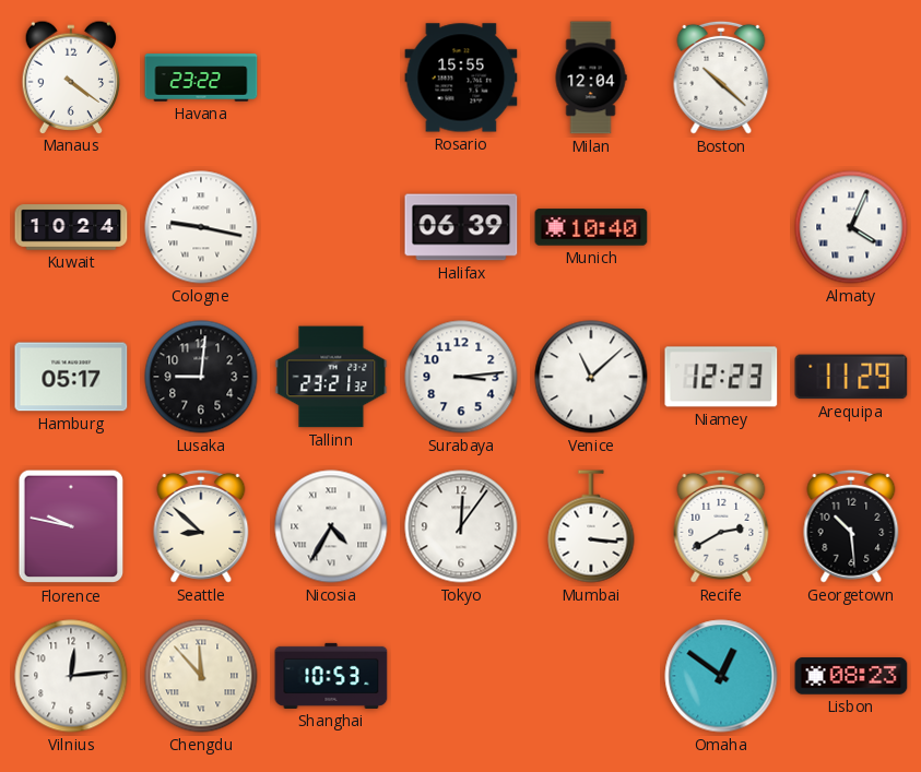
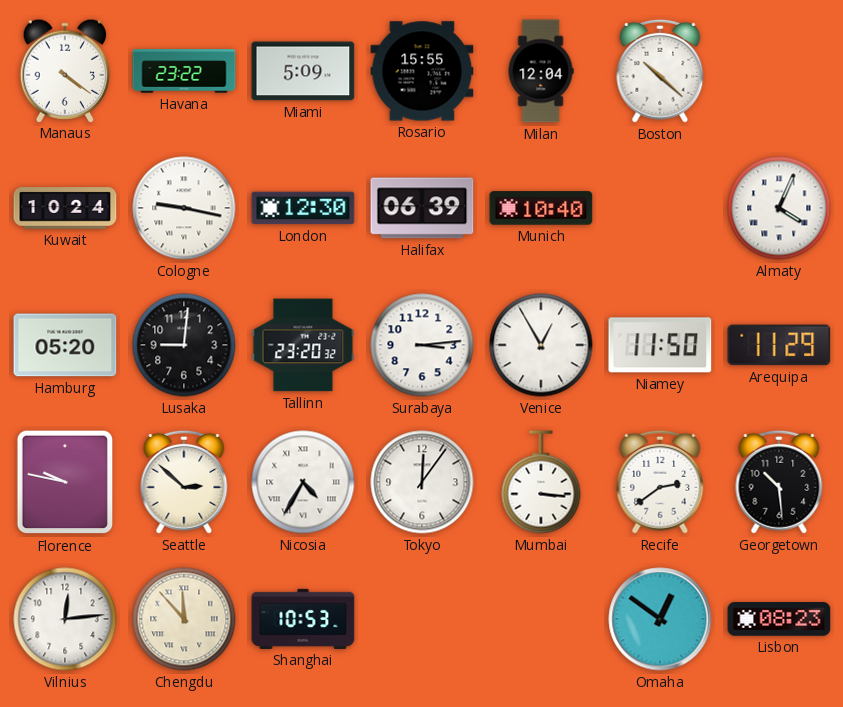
Miami: none -> 5:09 (303, 71)
London: none -> 12:30 (303, 208)
Hamburg: 05:17 -> 05:20 (65, 345)
Tallinn: 23:21 -> 23:20 (303, 345)
Venice: 11:08 -> 12:55 (541, 345)
Niamey: 12:23 -> 11:50 (660, 345)
Seattle: 8:52 -> 2:52 (184, 482)
Recife: 2:40 -> 2:39 (660, 482)
